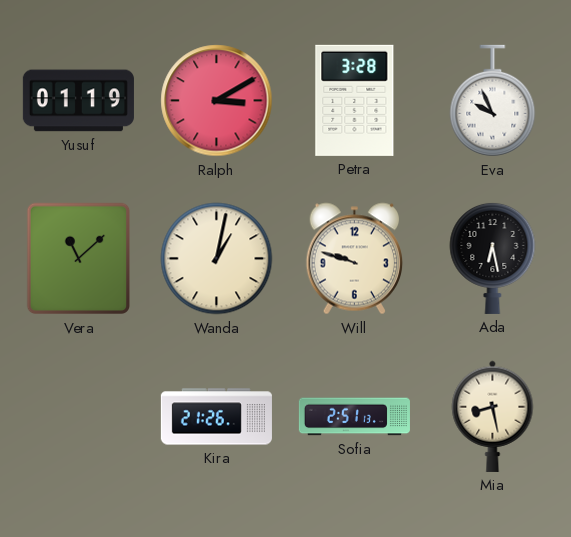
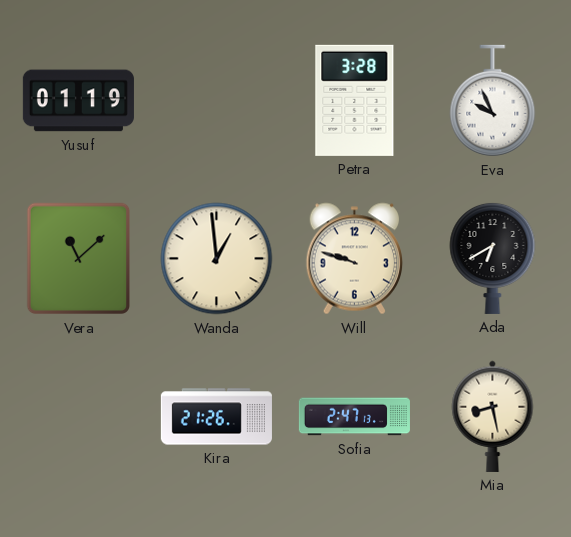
Ralph: 3:10 -> none (217, 101)
Wanda: 1:02 -> 12:59 (217, 259)
Ada: 6:28 -> 6:40 (493, 258)
Sofia: 2:51 -> 2:47 (354, 417)
